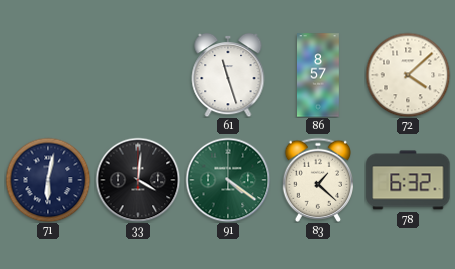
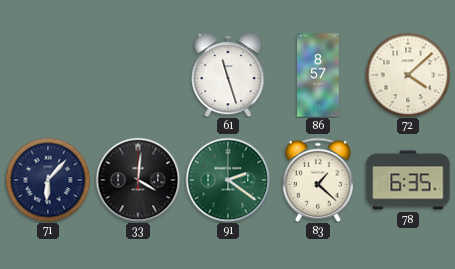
71: 6:02 -> 6:07 (48, 180)
91: 4:21 -> 2:21 (228, 180)
78: 6:32 -> 6:35 (408, 180)
